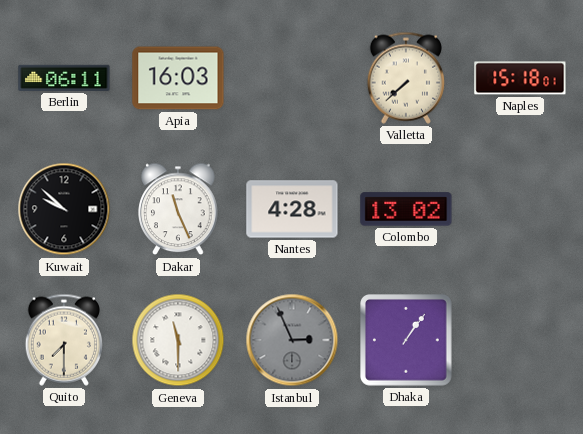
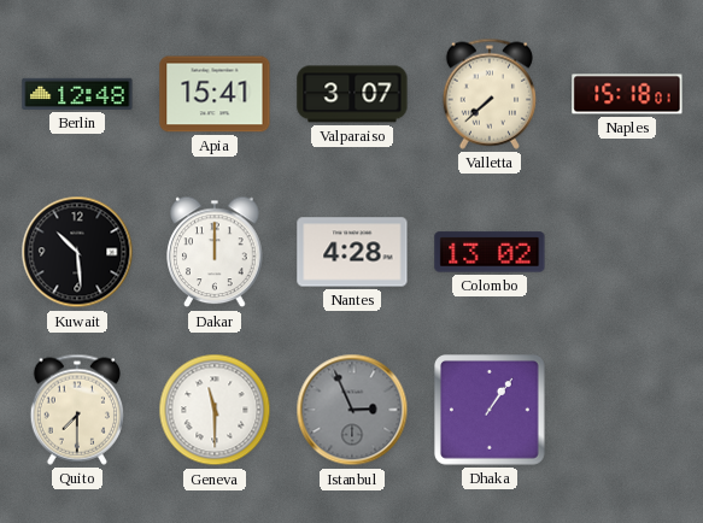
Berlin: 06:11 -> 12:48 (77, 94)
Apia: 16:03 -> 15:41 (215, 94)
Valparaiso: none -> 3:07 (352, 94)
Kuwait: 9:52 -> 10:29 (77, 252)
Dakar: 11:26 -> 12:00 (215, 252)
